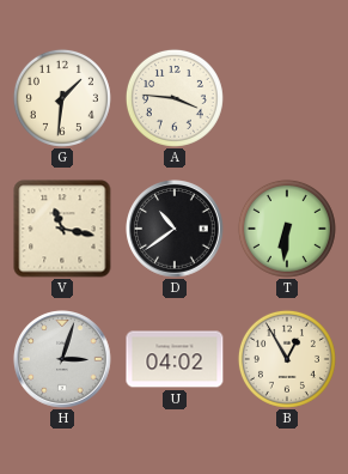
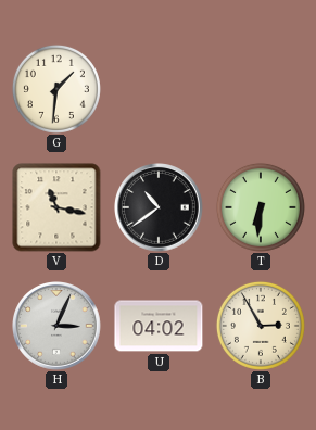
A: 3:46 -> none (175, 98)
H: 3:03 -> 3:04 (58, 327)
B: 12:55 -> 2:55 (261, 326)
